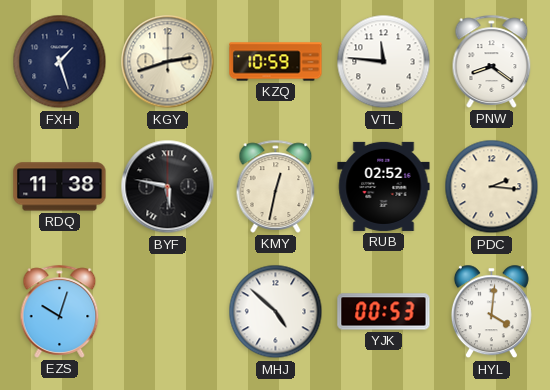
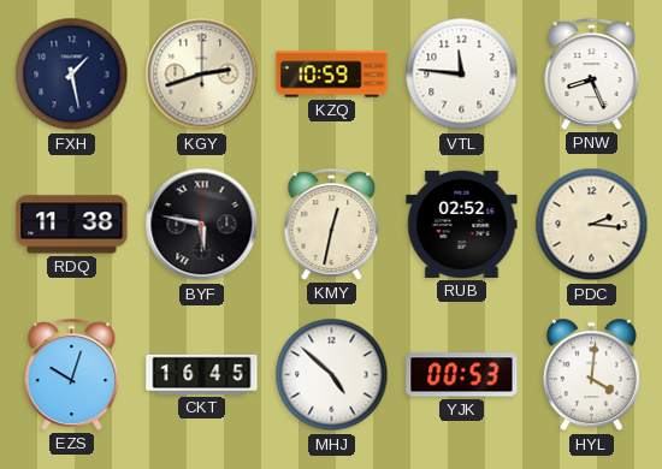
FXH: 1:27 -> 1:28 (72, 75)
PNW: 8:21 -> 8:26 (592, 73)
CKT: none -> 16:45 (202, 374)
